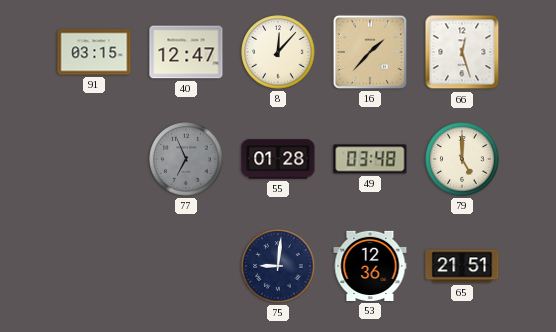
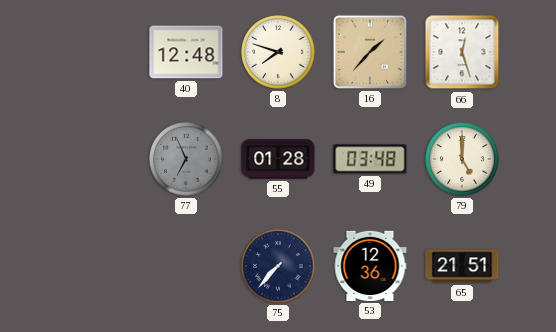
91: 03:15 -> none (94, 52)
40: 12:47 -> 12:48 (186, 52)
8: 12:07 -> 7:48 (278, 52)
75: 9:01 -> 7:37 (278, 266)
